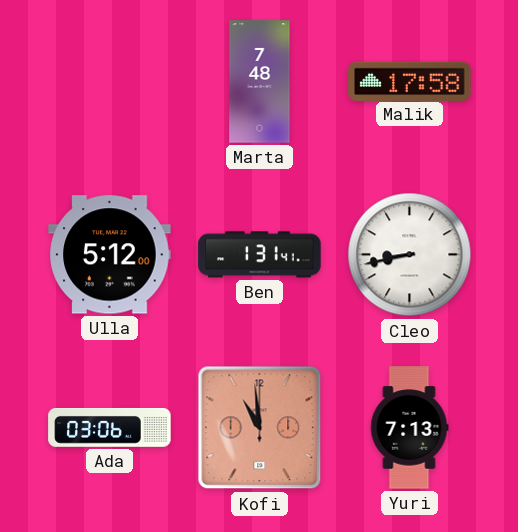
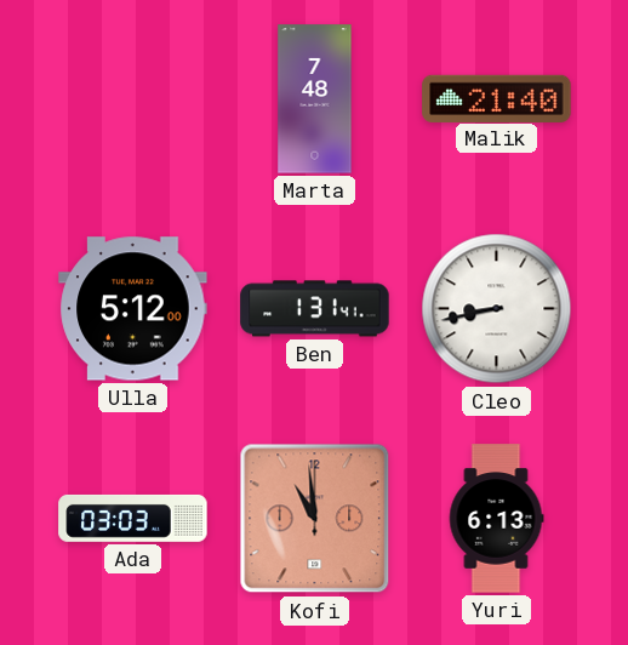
Malik: 17:58 -> 21:40 (497, 98)
Ada: 03:06 -> 03:03 (133, 518)
Yuri: 7:13 -> 6:13 (496, 519)
